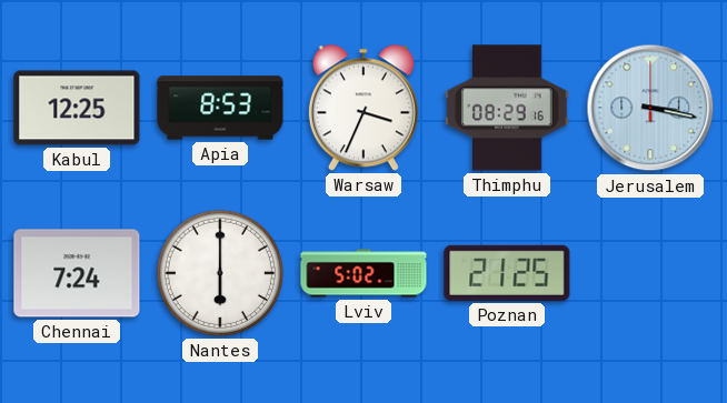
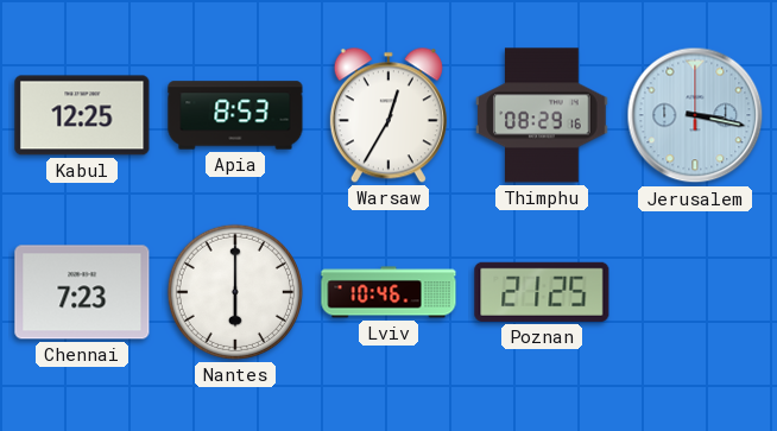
Warsaw: 3:34 -> 12:35 (389, 115)
Chennai: 7:24 -> 7:23 (82, 292)
Lviv: 5:02 -> 10:46 (389, 292)
